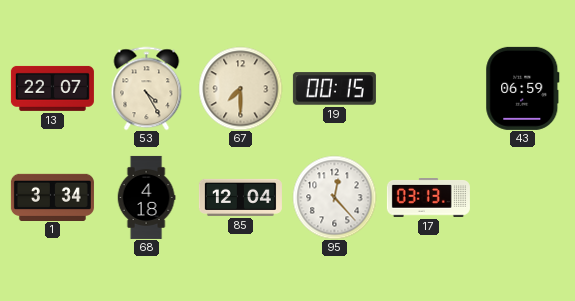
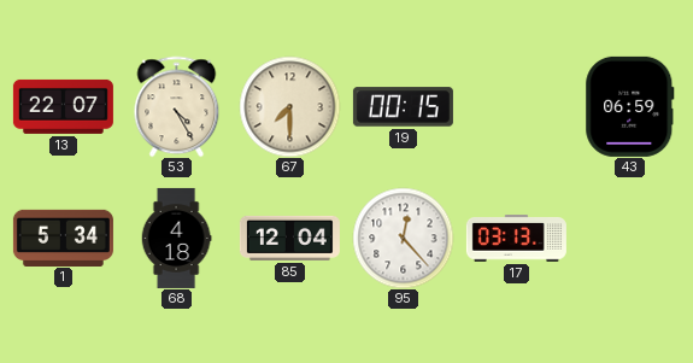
1: 3:34 -> 5:34 (63, 238)
